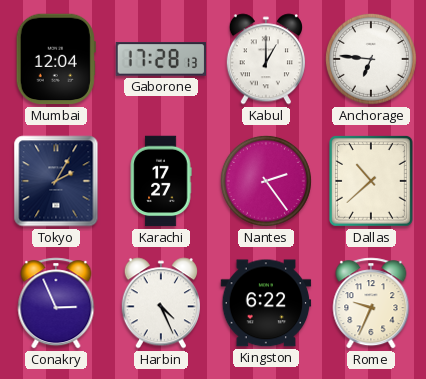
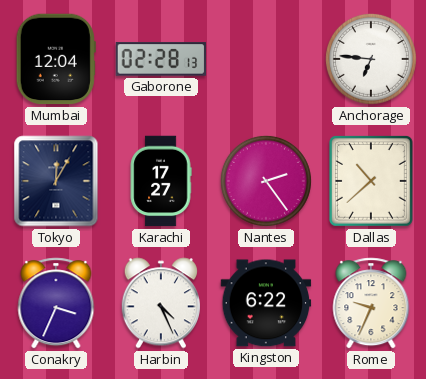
Gaborone: 17:28 -> 02:28 (161, 59)
Kabul: 1:00 -> none (266, 59)
Tokyo: 2:05 -> 12:05 (56, 181)
Conakry: 2:56 -> 3:34 (56, 303)
